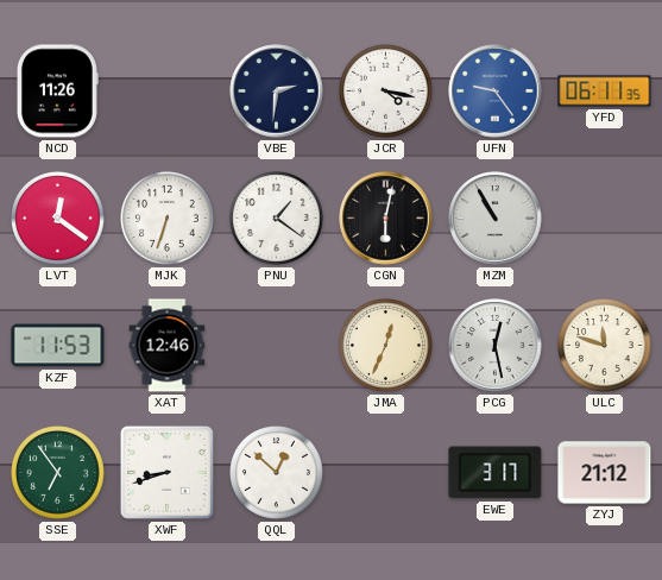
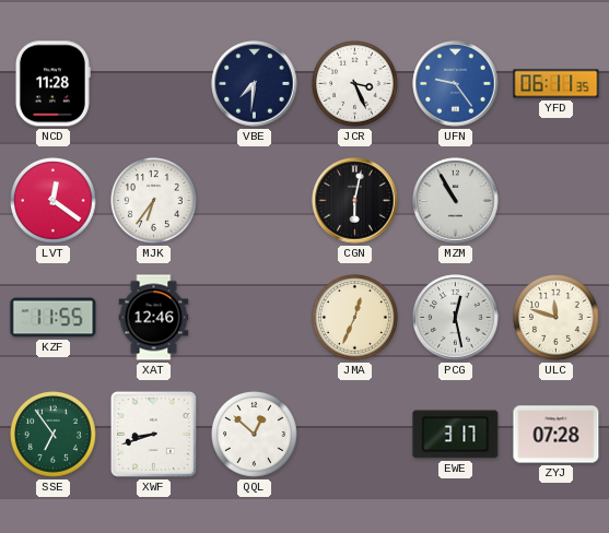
NCD: 11:26 -> 11:28 (52, 84)
VBE: 2:31 -> 7:31 (255, 84)
JCR: 4:17 -> 3:26 (355, 84)
MJK: 6:33 -> 6:36 (154, 201)
PNU: 1:21 -> none (277, 219)
KZF: 11:53 -> 11:55 (54, 318)
ZYJ: 21:12 -> 07:28 (557, 435)
